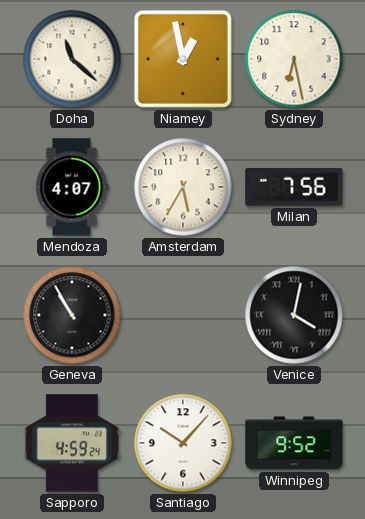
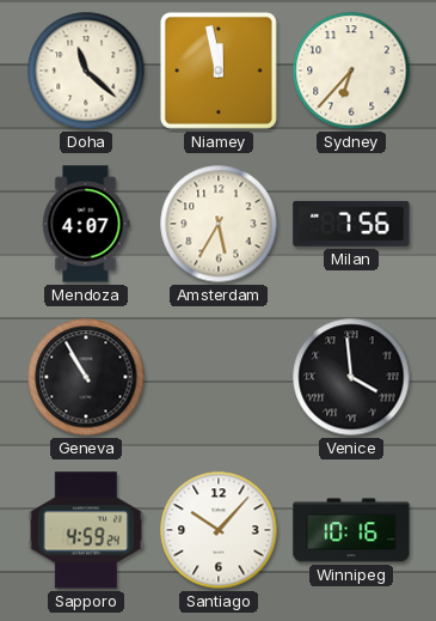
Niamey: 12:58 -> 11:58 (219, 71)
Sydney: 6:28 -> 6:37 (351, 71)
Venice: 4:02 -> 3:59 (351, 377)
Winnipeg: 9:52 -> 10:16 (351, 530)
